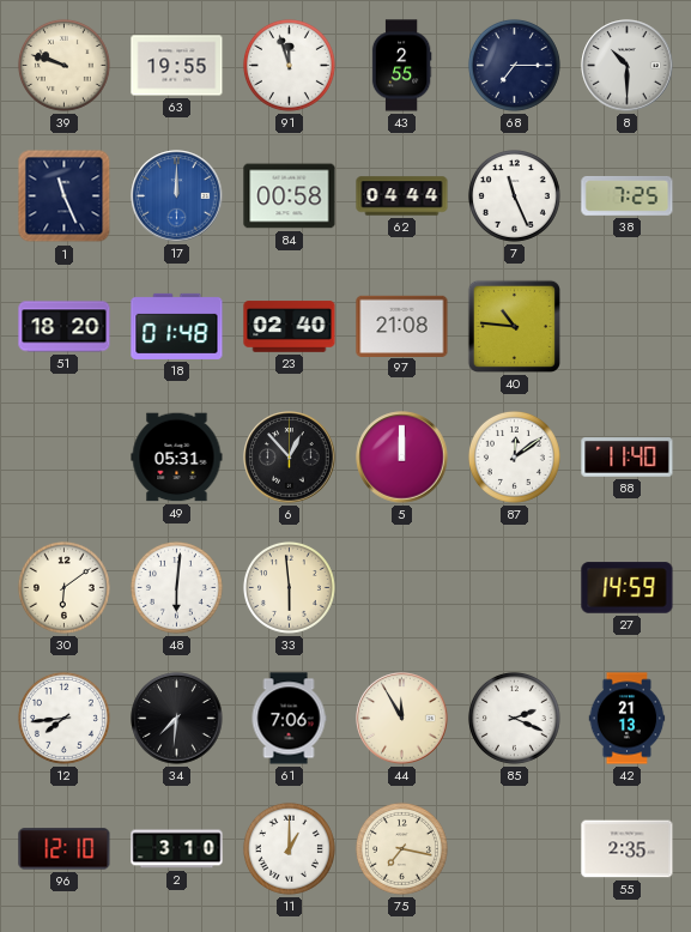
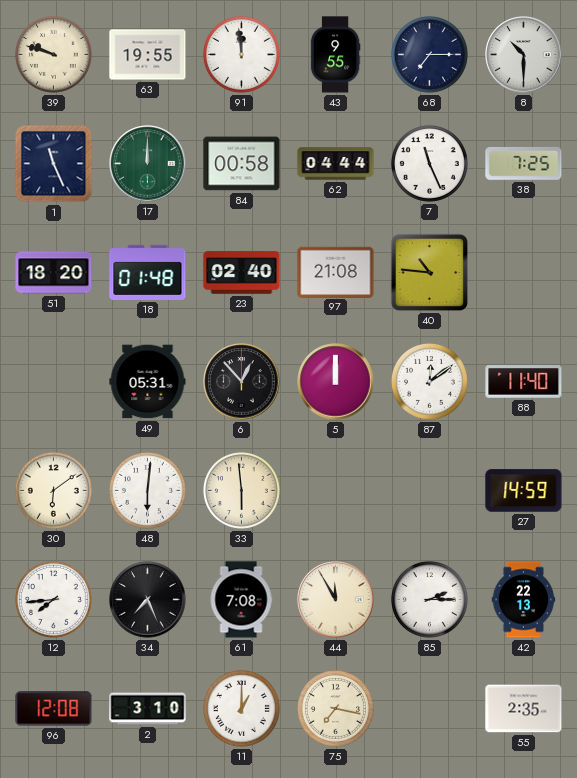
91: 11:57 -> 11:59 (241, 54)
43: 2:55 -> 9:55 (335, 55)
17 dial: blue -> green (148, 164)
34: 7:31 -> 7:26 (148, 600)
61: 7:06 -> 7:08 (241, 600)
85: 2:19 -> 2:15 (429, 599)
42: 21:13 -> 22:13 (524, 600)
96: 12:10 -> 12:08 (54, 709)
